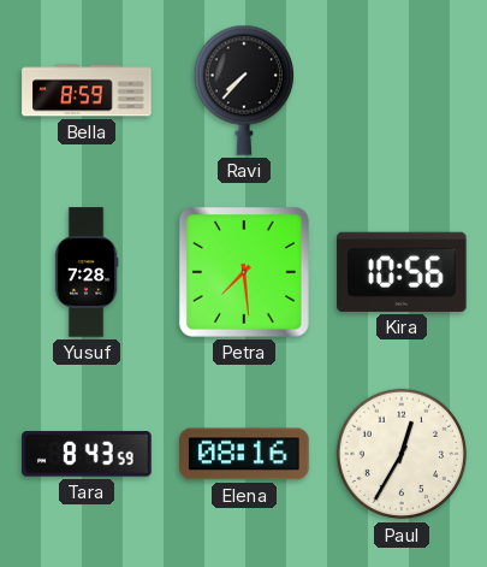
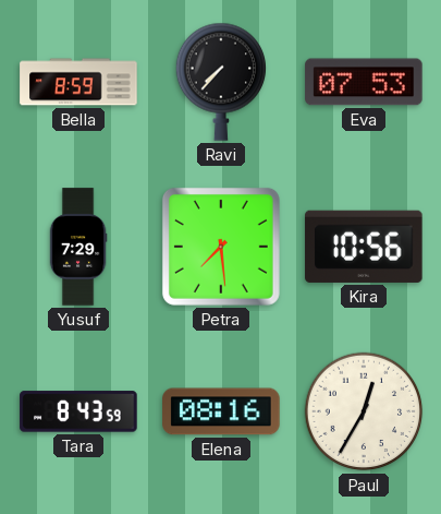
Eva: none -> 07:53 (364, 82)
Yusuf: 7:28 -> 7:29 (78, 247)
